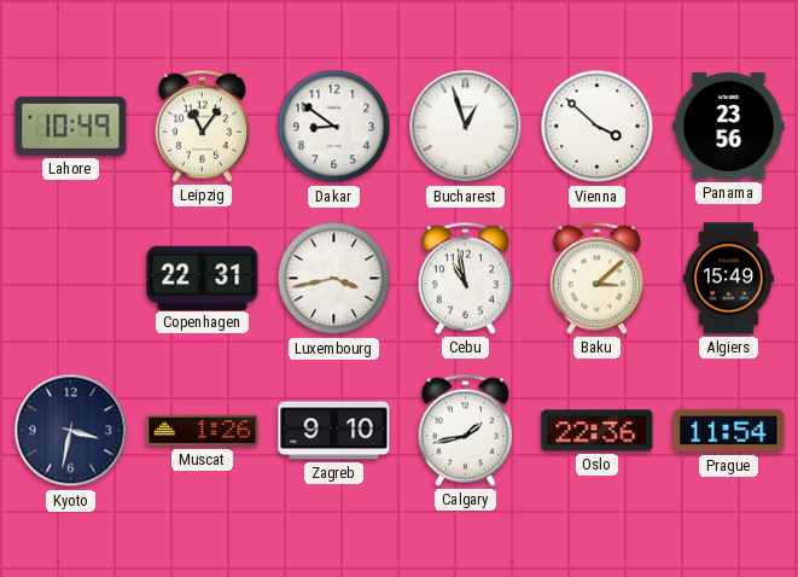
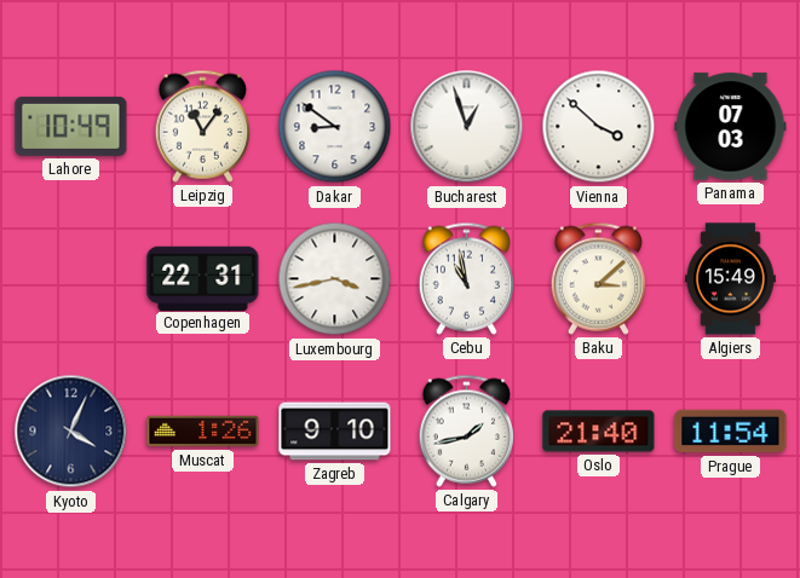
Panama: 23:56 -> 07:03 (731, 127)
Kyoto: 3:32 -> 4:04 (71, 432)
Oslo: 22:36 -> 21:40 (599, 432)
